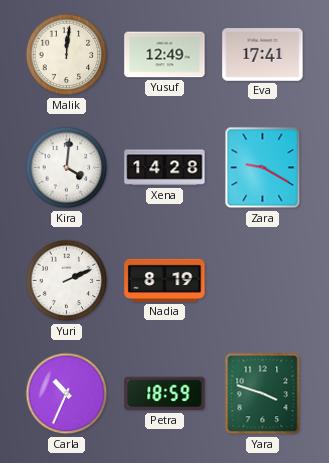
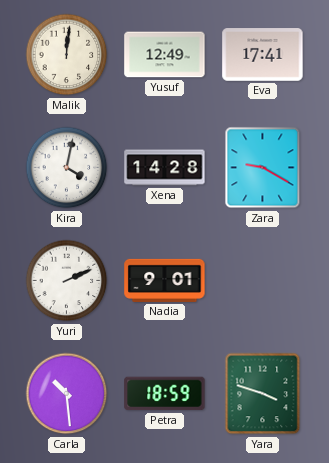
Kira: 4:01 -> 4:02 (67, 168)
Nadia: 8:19 -> 9:01 (165, 280)
Carla: 10:34 -> 10:29 (67, 394)
